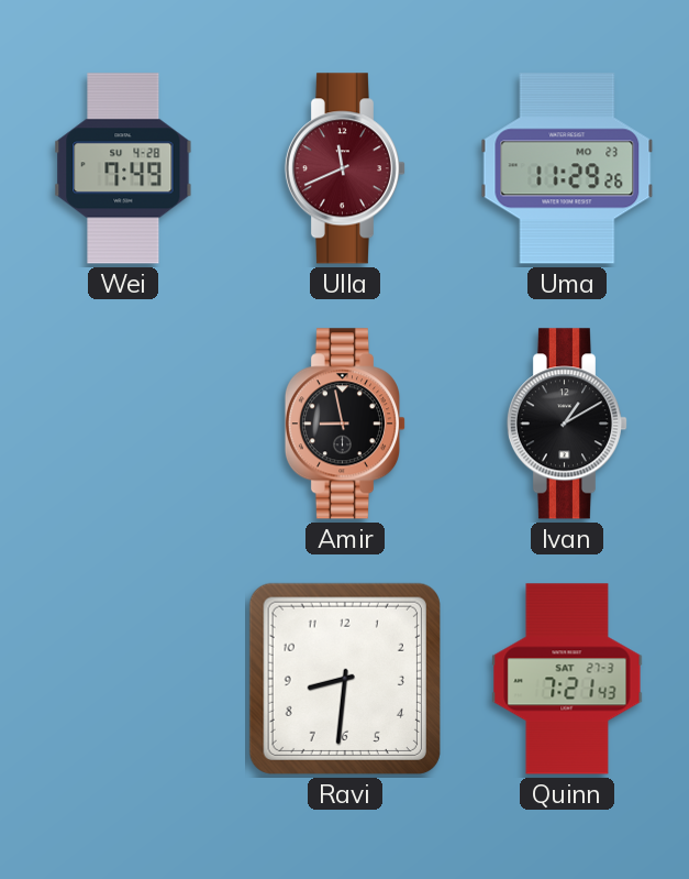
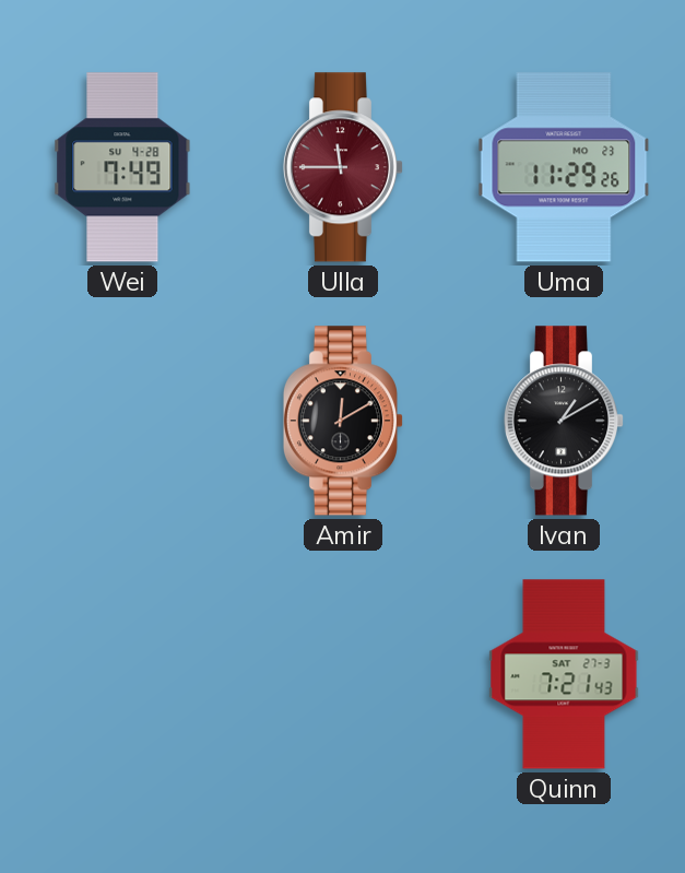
Ulla: 11:41 -> 11:45 (342, 167)
Amir: 8:58 -> 12:10 (342, 421)
Ravi: 8:31 -> none (345, 679)
